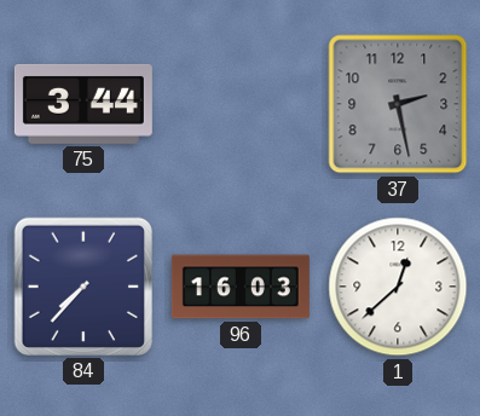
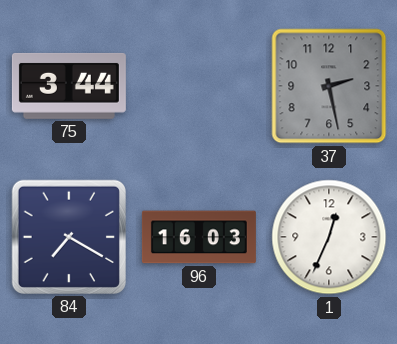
84: 7:37 -> 7:20 (69, 237)
1: 12:38 -> 12:34 (329, 237)
